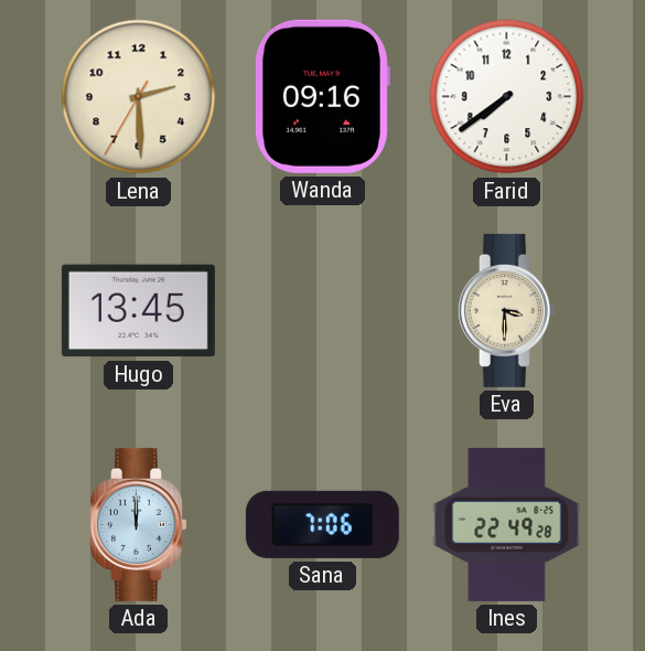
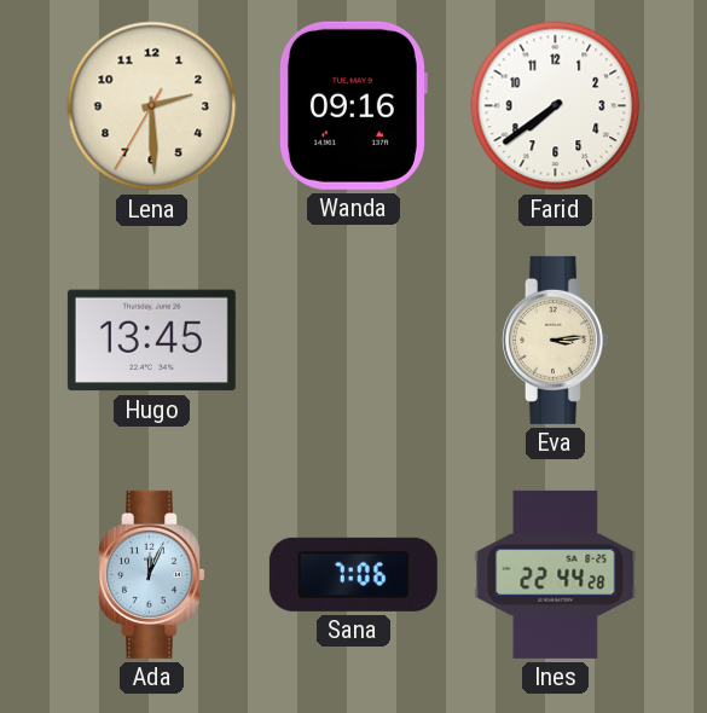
Eva: 3:30 -> 3:14 (556, 340)
Ada: 12:00 -> 12:04 (152, 574)
Ines: 22:49 -> 22:44 (556, 574)
